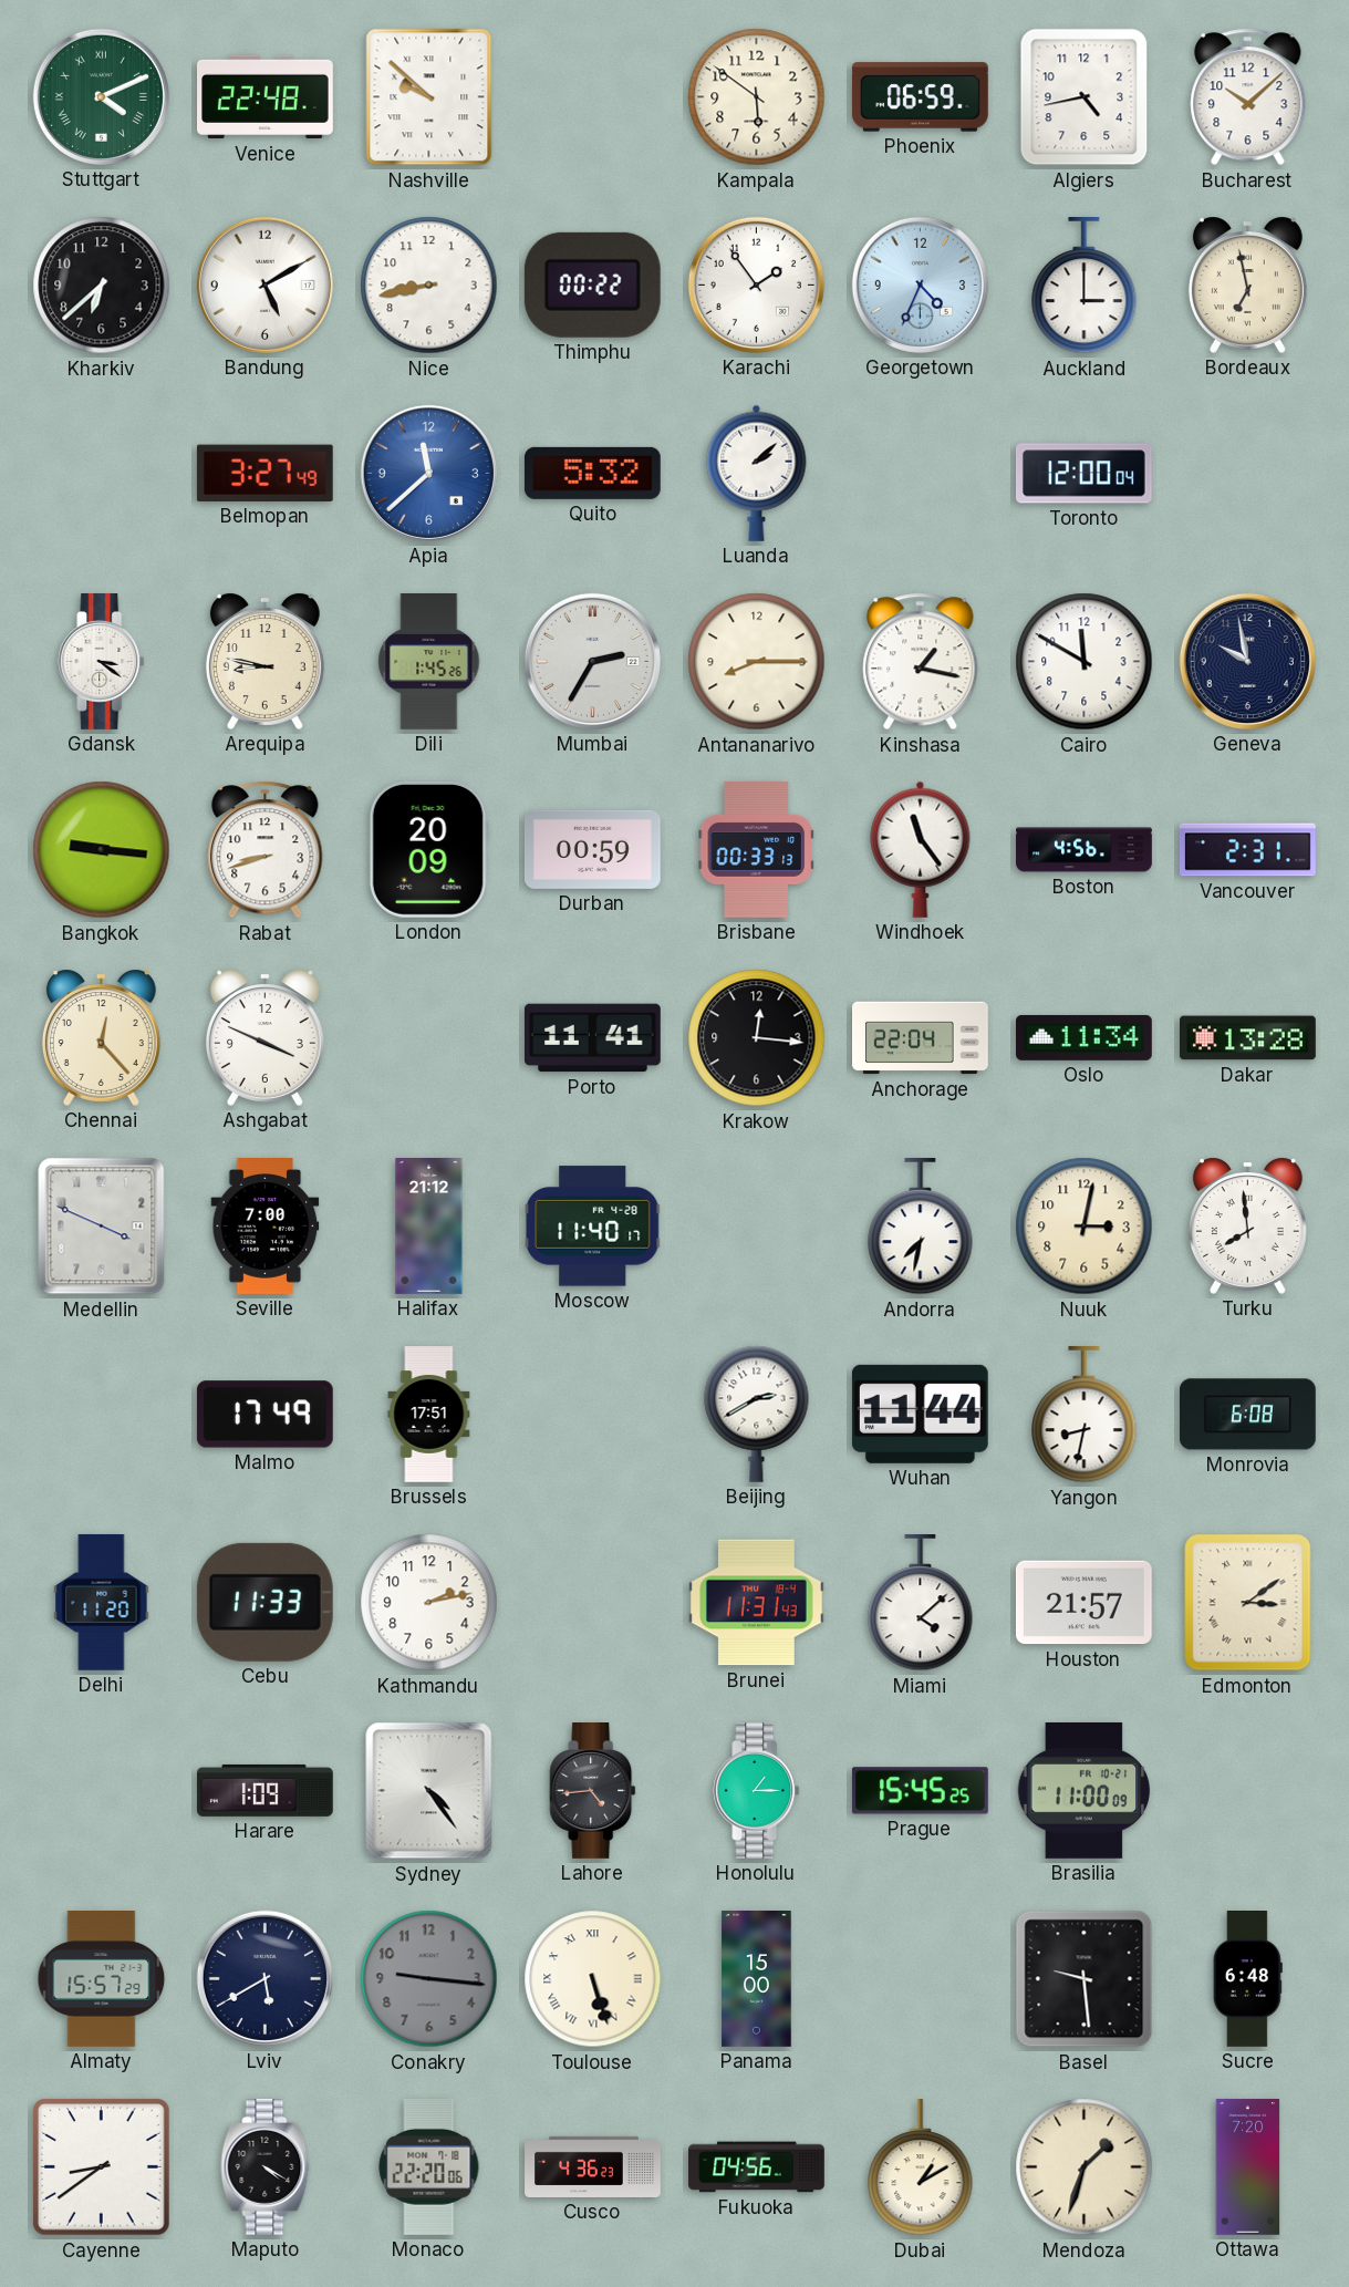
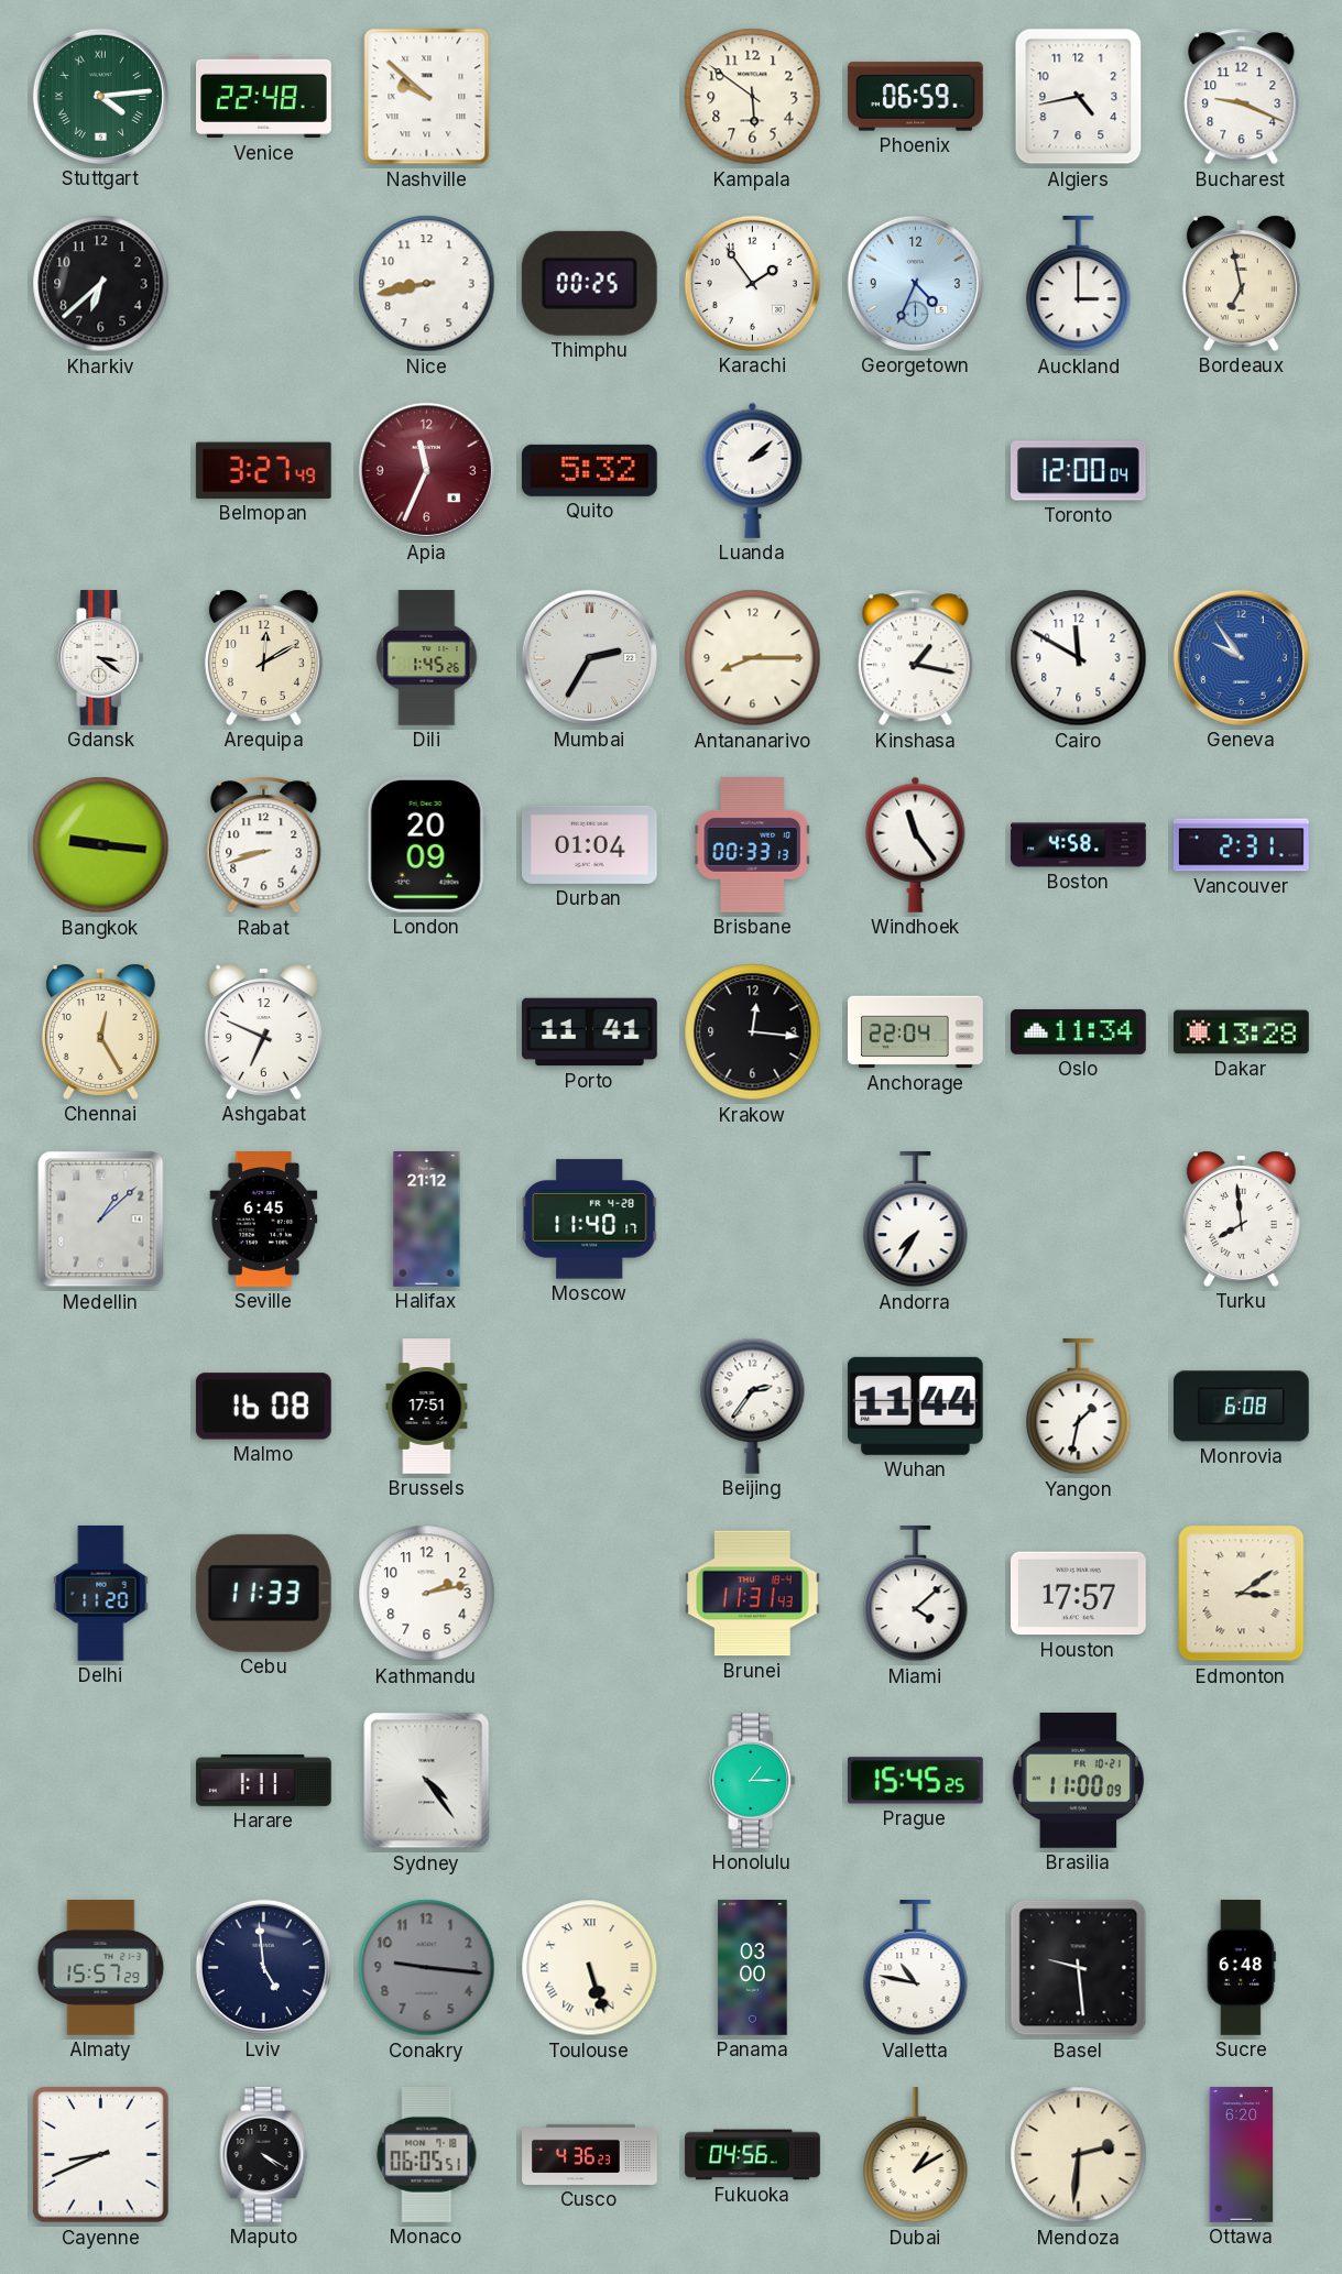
Stuttgart: 4:11 -> 4:14 (100, 96)
Bucharest: 10:08 -> 9:19 (1242, 97)
Bandung: 5:10 -> none (264, 284)
Thimphu: 00:22 -> 00:25 (589, 283)
Apia: 11:38 -> 11:34 (426, 470)
Apia dial: blue -> burgundy (426, 470)
Arequipa: 8:47 -> 12:10 (263, 657)
Geneva: 9:58 -> 9:54 (1241, 657)
Geneva dial: navy -> blue (1241, 657)
Durban: 00:59 -> 01:04 (590, 844)
Boston: 4:56 -> 4:58 (1079, 845)
Chennai: 12:23 -> 12:25 (100, 1031)
Ashgabat: 3:49 -> 6:49 (263, 1031)
Medellin: 3:49 -> 1:08 (101, 1220)
Seville: 7:00 -> 6:45 (264, 1220)
Andorra: 7:32 -> 7:35 (916, 1220)
Nuuk: 3:02 -> none (1085, 1227)
Malmo: 17:49 -> 16:08 (263, 1407)
Beijing: 2:40 -> 2:36 (753, 1406)
Yangon: 8:32 -> 1:32 (1079, 1407)
Houston: 21:57 -> 17:57 (1078, 1594)
Harare: 1:09 -> 1:11 (264, 1780)
Lahore: 4:44 -> none (593, 1791)
Lviv: 5:40 -> 4:59 (263, 1967)
Panama: 15:00 -> 03:00 (753, 1968)
Valletta: none -> 10:47 (916, 1968)
Cayenne: 8:39 -> 8:41 (101, 2155)
Monaco: 22:20 -> 06:05 (427, 2154)
Mendoza: 1:33 -> 2:31 (1079, 2155)
Ottawa: 7:20 -> 6:20 (1242, 2155)
